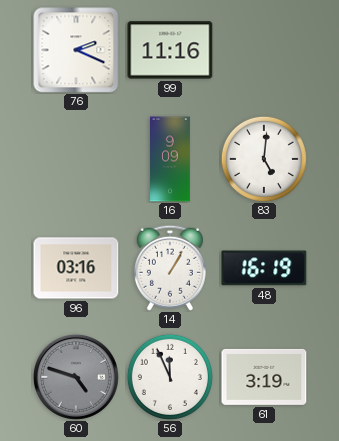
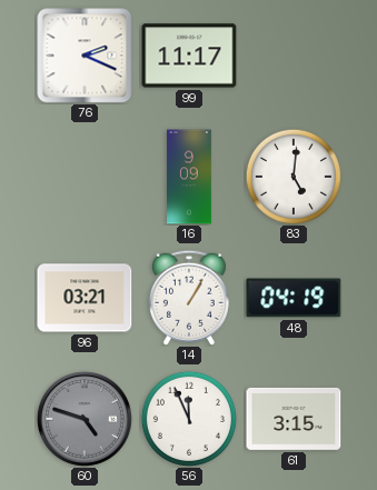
99: 11:16 -> 11:17 (189, 56)
96: 03:16 -> 03:21 (85, 298)
48: 16:19 -> 04:19 (294, 298)
61: 3:19 -> 3:15 (294, 419)
